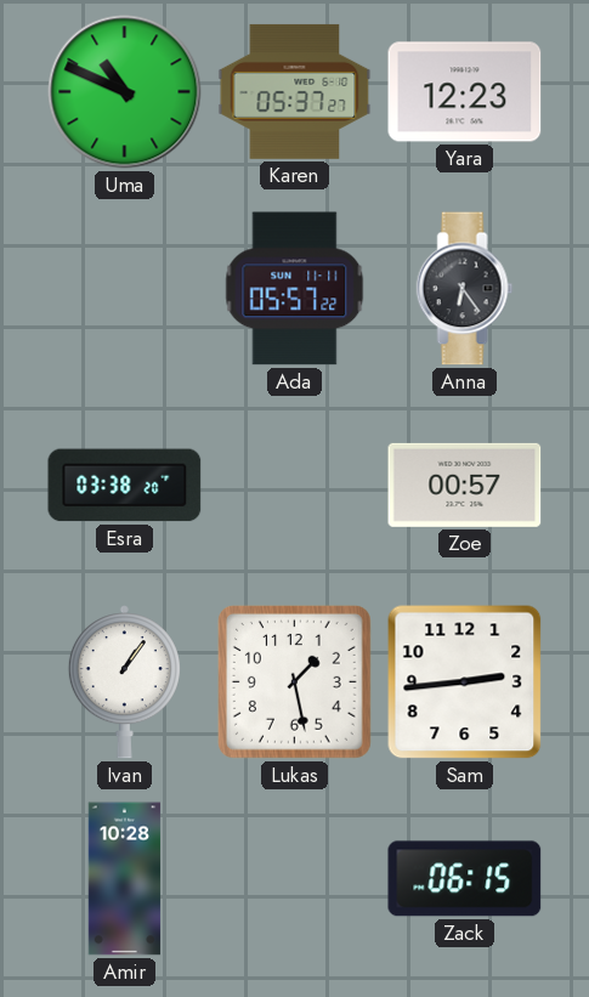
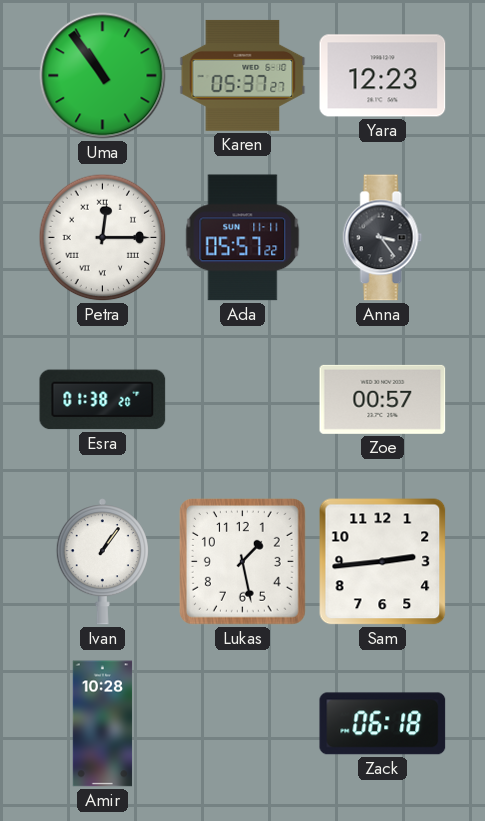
Uma: 10:49 -> 10:54 (103, 76)
Petra: none -> 12:15 (103, 238)
Anna: 6:24 -> 3:24 (383, 238)
Esra: 03:38 -> 01:38 (103, 400)
Zack: 06:15 -> 06:18 (383, 724)
